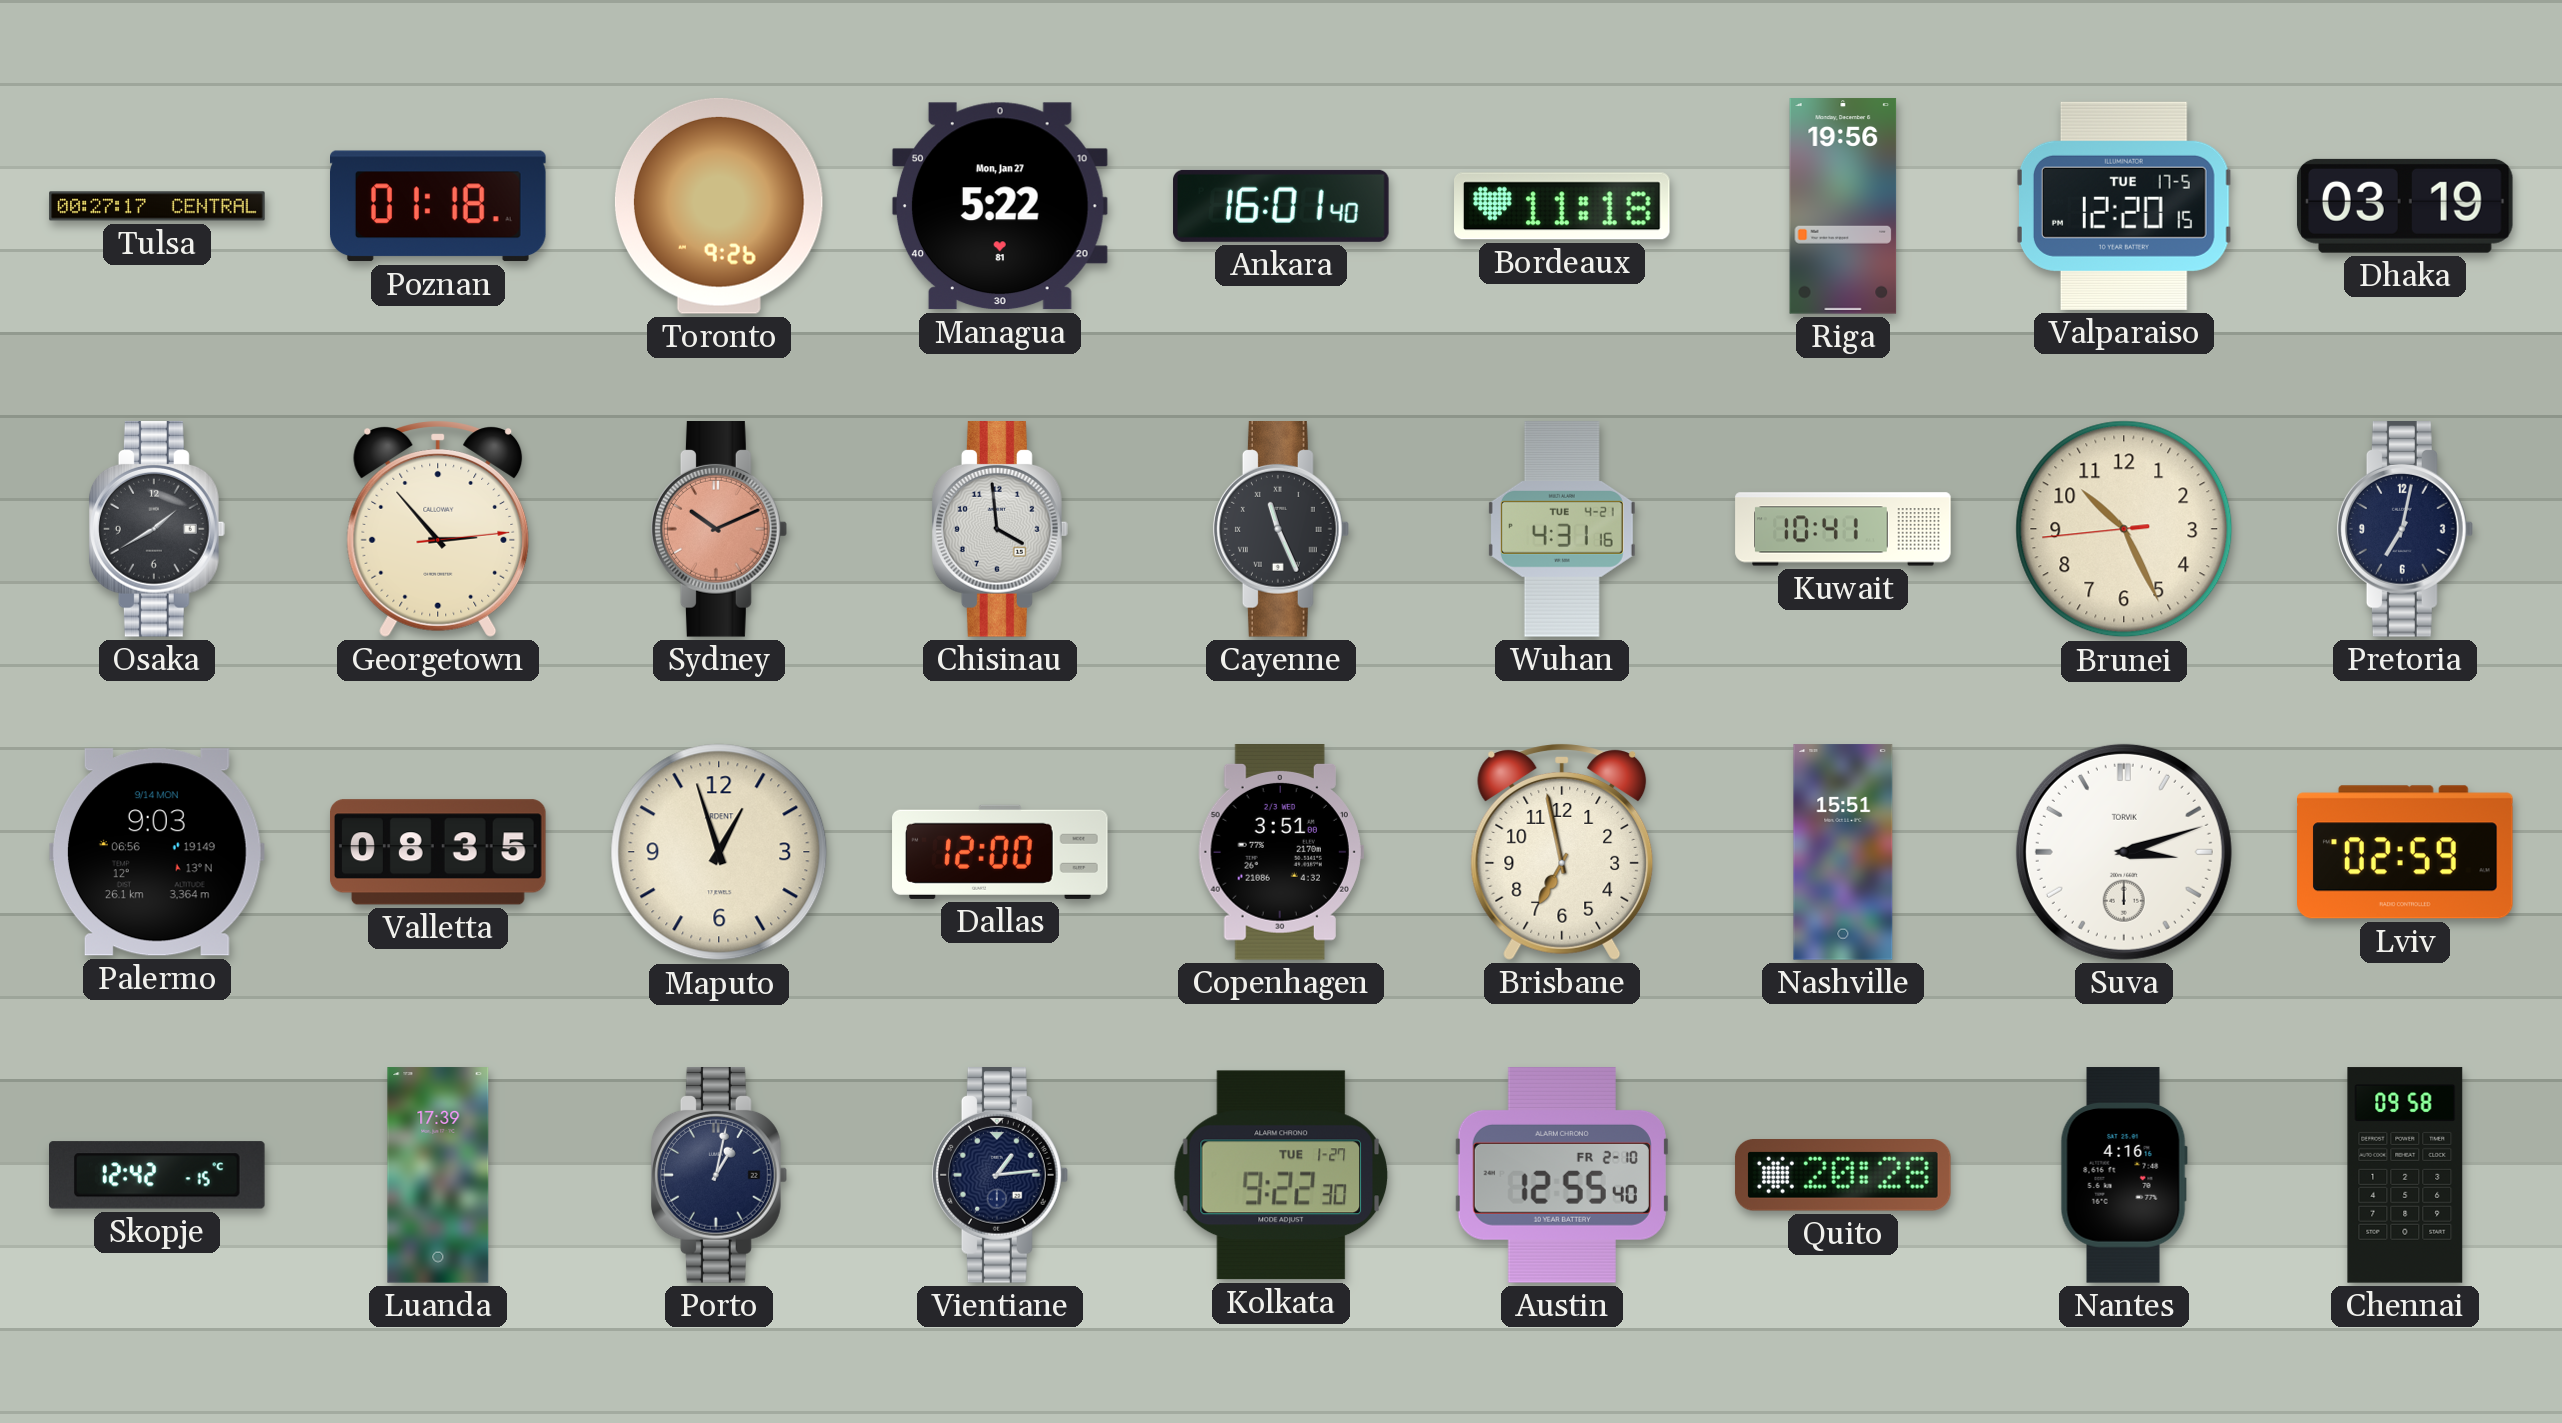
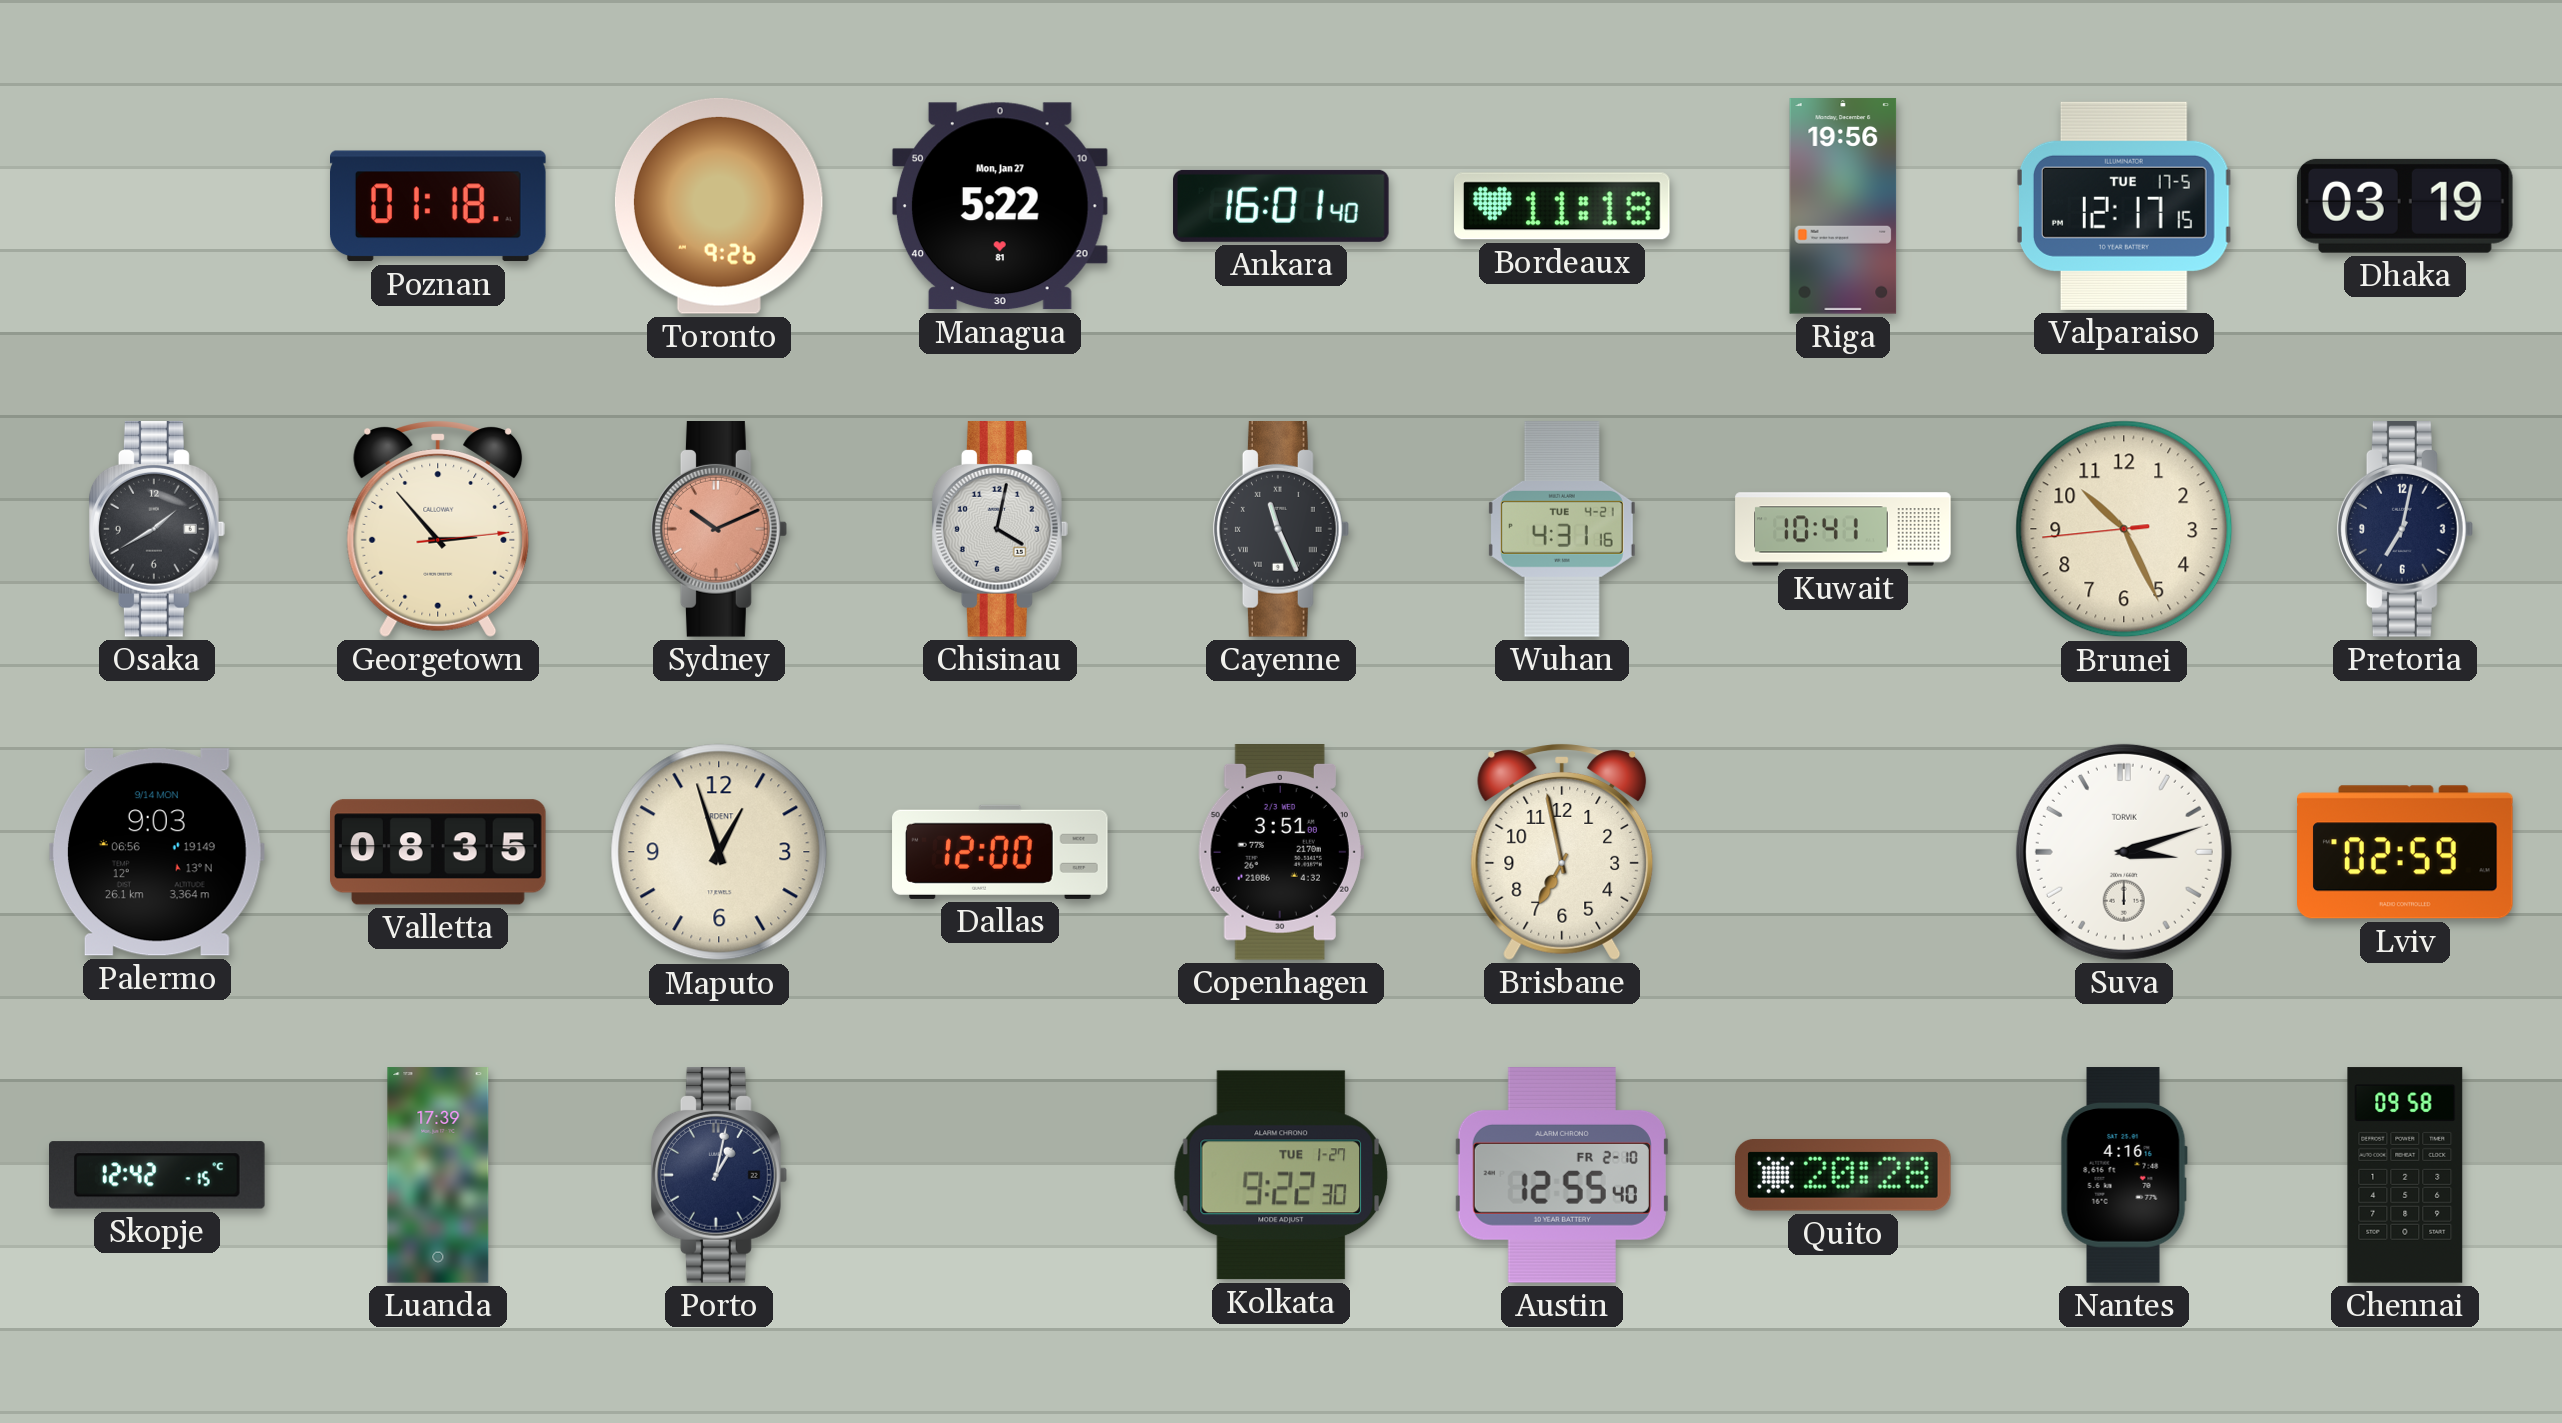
Tulsa: 00:27 -> none (157, 206)
Valparaiso: 12:20 -> 12:17 (2124, 206)
Chisinau: 3:59 -> 4:02 (1000, 530)
Nashville: 15:51 -> none (1843, 852)
Vientiane: 1:14 -> none (1000, 1176)
